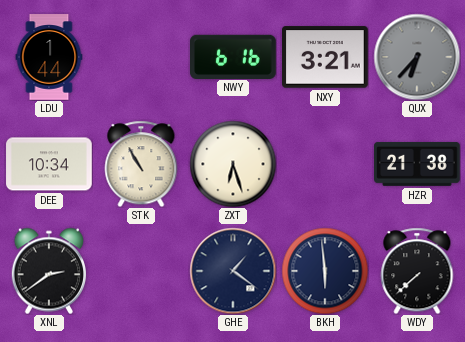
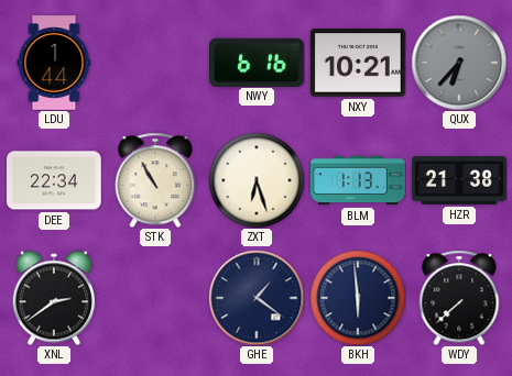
NXY: 3:21 -> 10:21 (359, 63)
DEE: 10:34 -> 22:34 (54, 180)
BLM: none -> 1:13 (358, 180)
